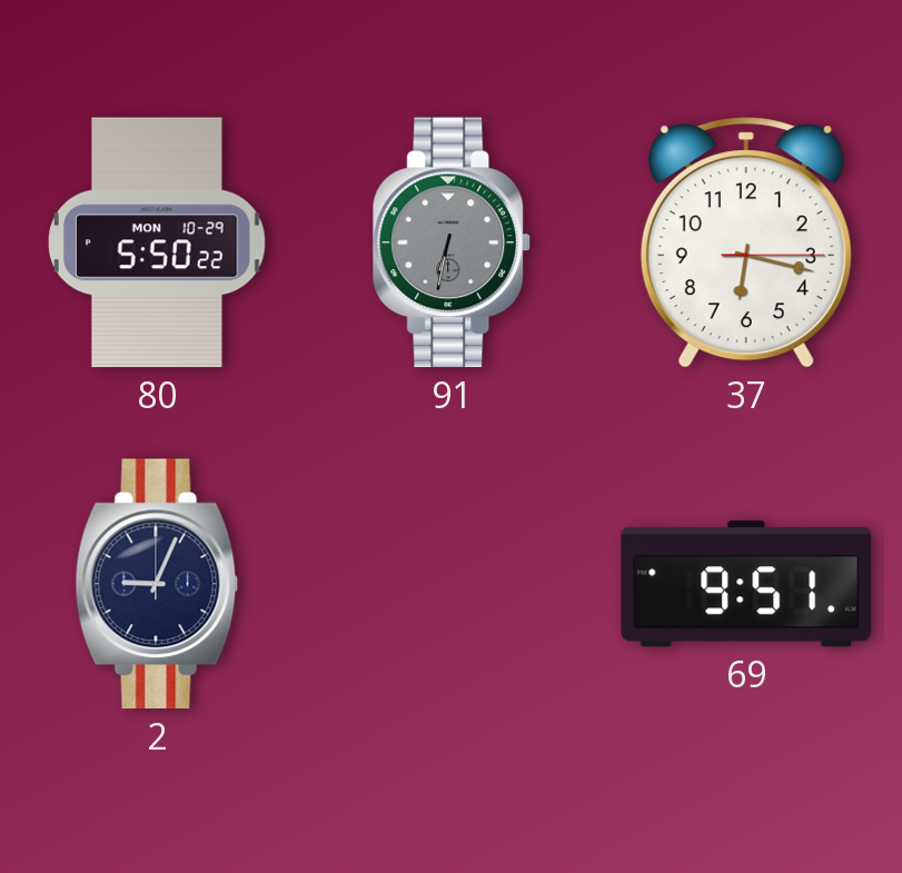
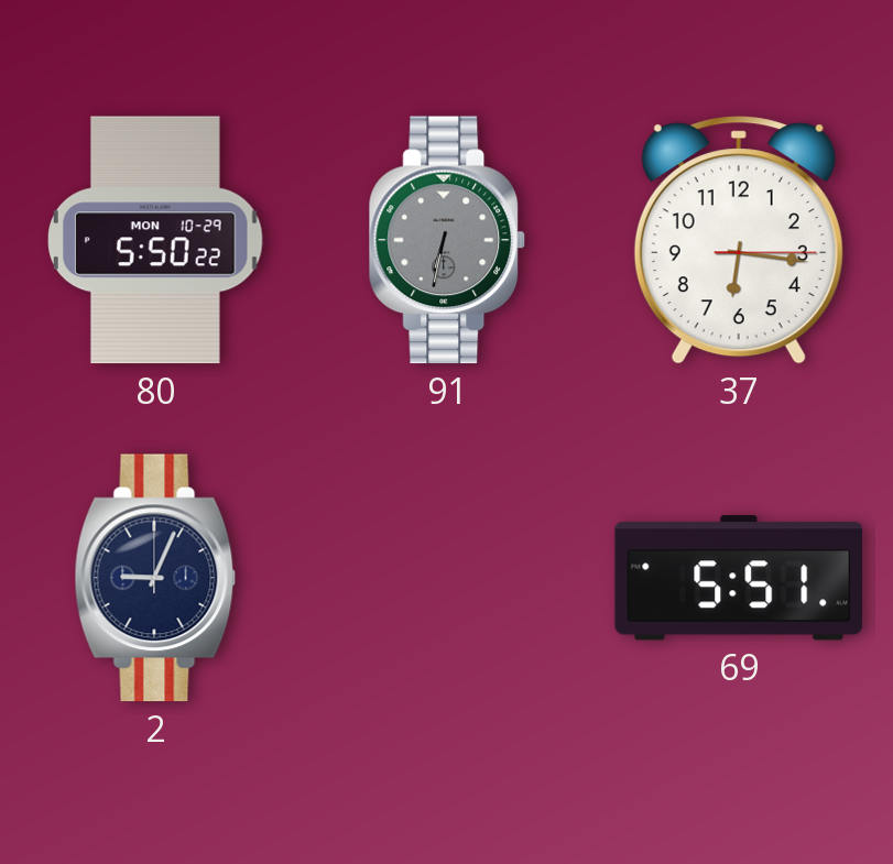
37: 6:17 -> 6:16 (739, 240)
69: 9:51 -> 5:51 (738, 578)
